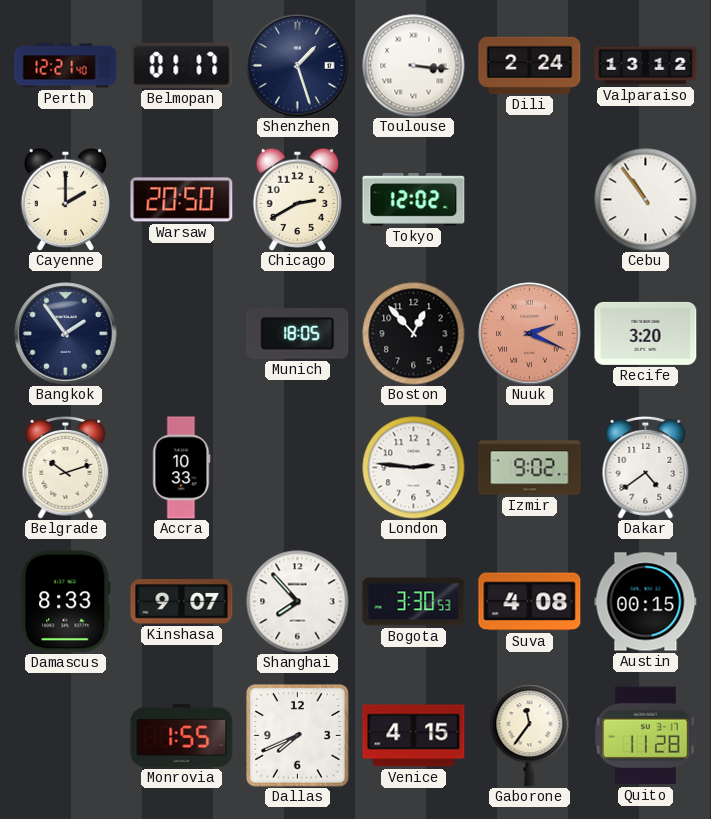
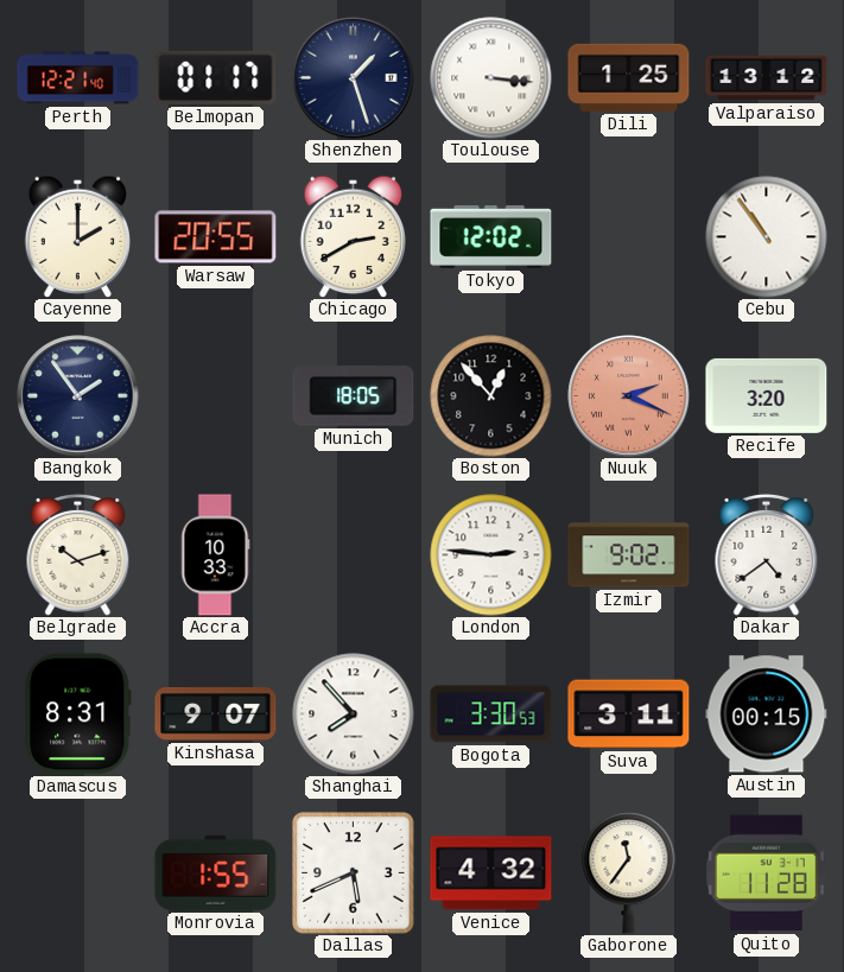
Dili: 2:24 -> 1:25 (629, 77)
Warsaw: 20:50 -> 20:55 (216, 237)
Damascus: 8:33 -> 8:31 (78, 714)
Suva: 4:08 -> 3:11 (629, 714)
Dallas: 7:41 -> 5:41 (354, 873)
Venice: 4:15 -> 4:32 (491, 873)
